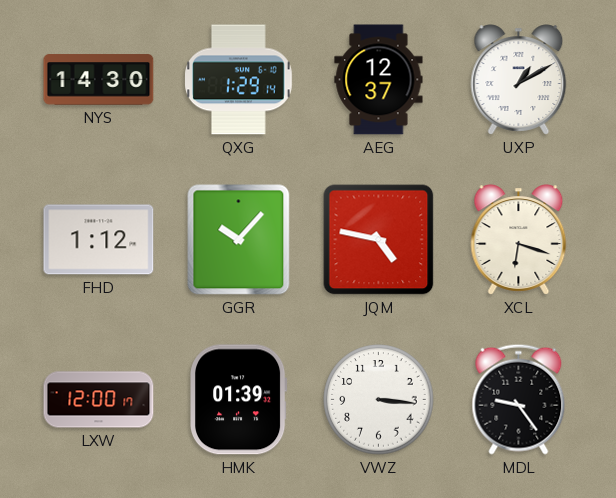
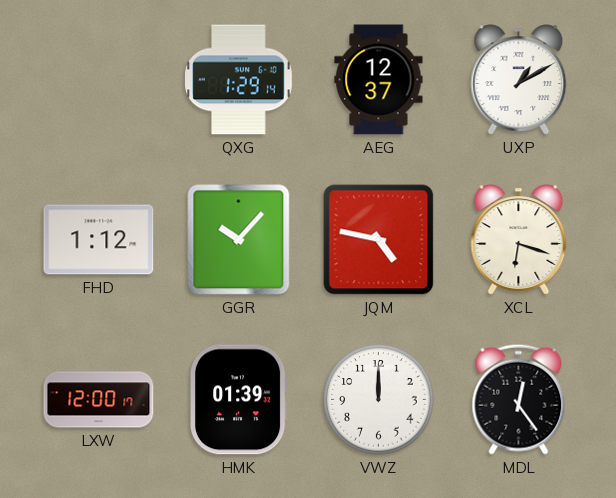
NYS: 14:30 -> none (99, 80)
VWZ: 3:16 -> 12:00 (379, 400)
MDL: 9:24 -> 12:24 (519, 399)
